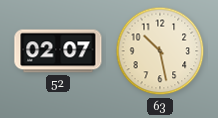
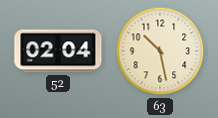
52: 02:07 -> 02:04 (58, 51)
